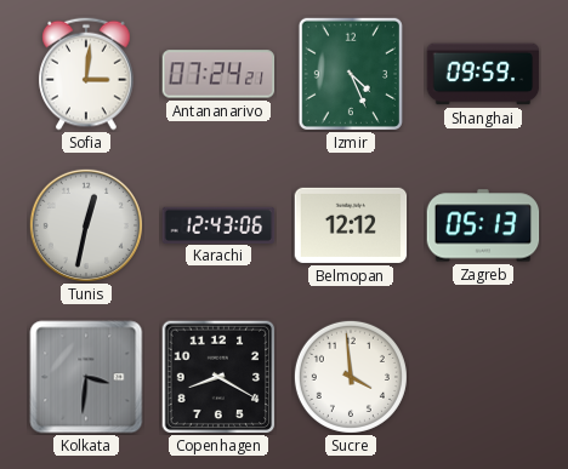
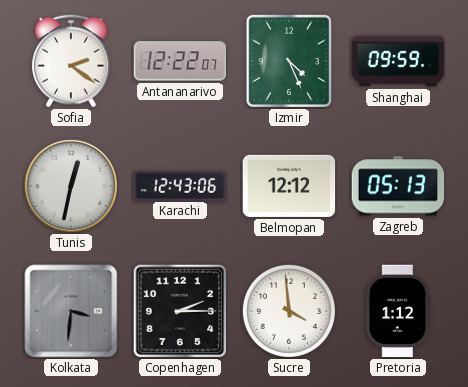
Sofia: 3:01 -> 2:21 (71, 61)
Antananarivo: 07:24 -> 12:22 (180, 61)
Copenhagen: 8:20 -> 2:15 (180, 311)
Pretoria: none -> 1:12 (398, 311)
